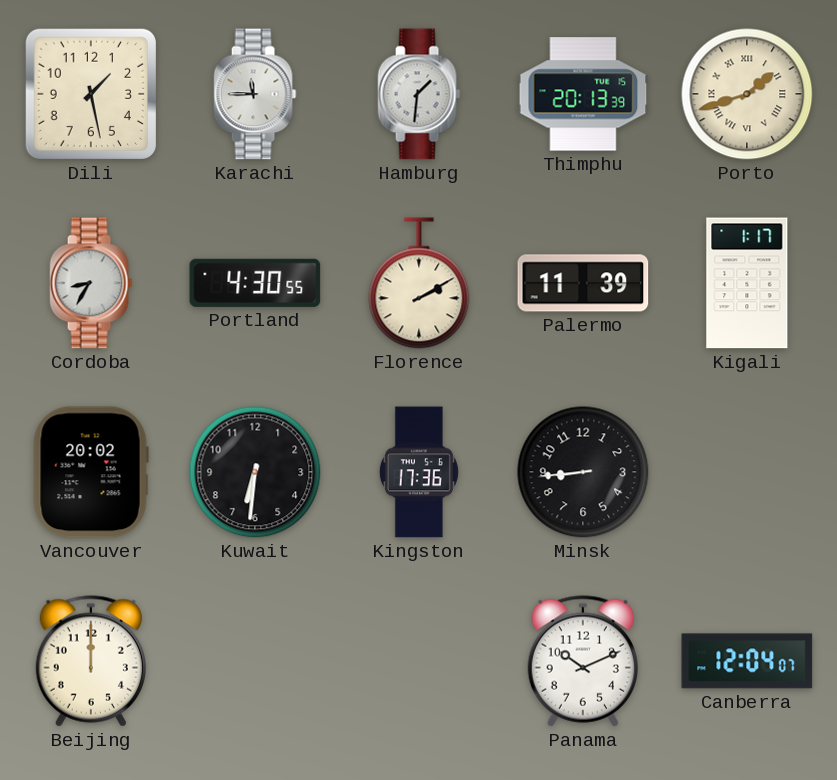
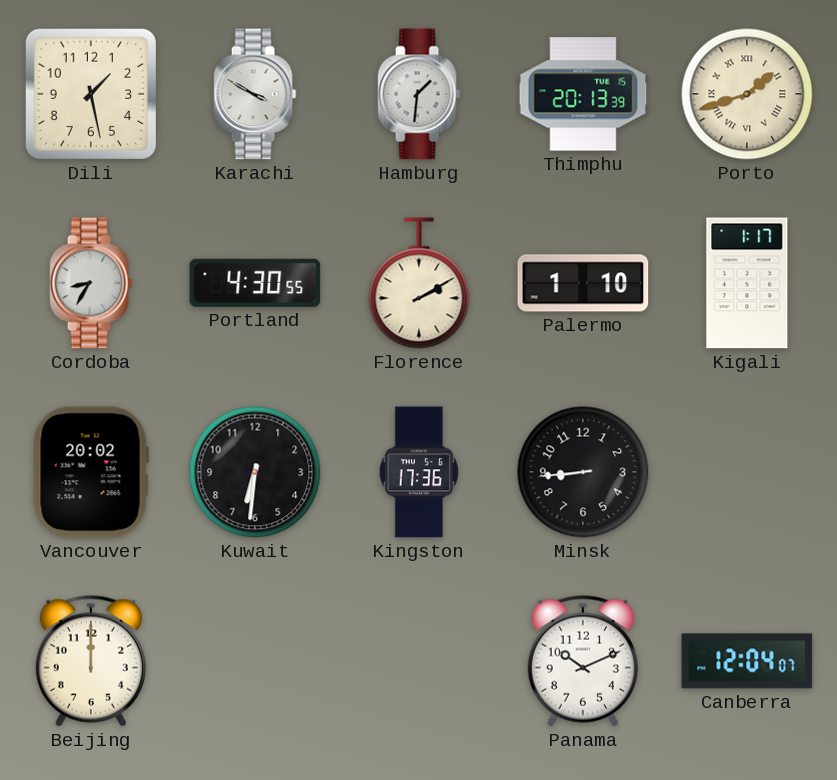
Karachi: 11:45 -> 3:50 (255, 94)
Palermo: 11:39 -> 1:10 (583, 283)
